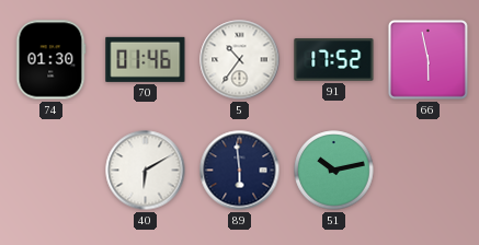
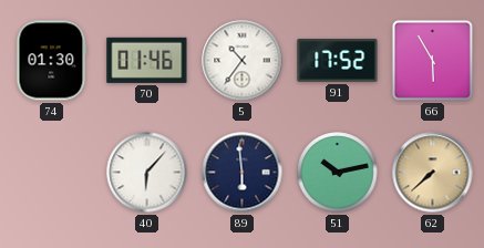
66: 5:58 -> 5:55 (432, 60)
40: 6:10 -> 6:07 (147, 173)
62: none -> 7:38 (433, 173)
